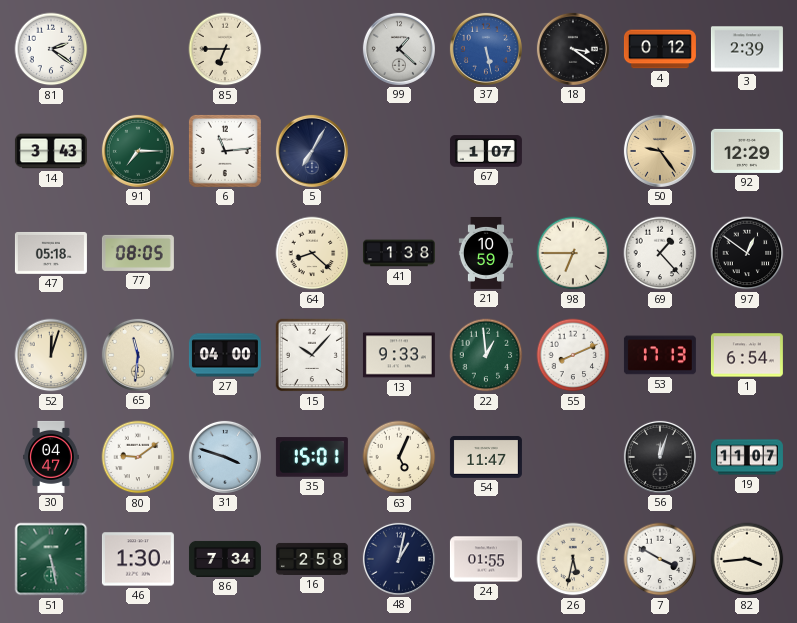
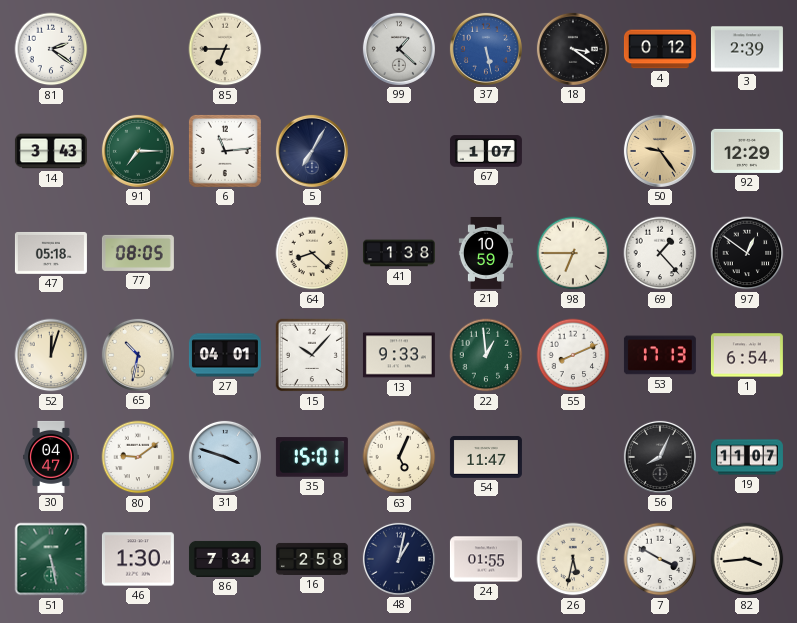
65: 11:31 -> 10:32 (138, 355)
27: 04:00 -> 04:01 (225, 355)
56: 12:03 -> 8:04 (660, 457)
